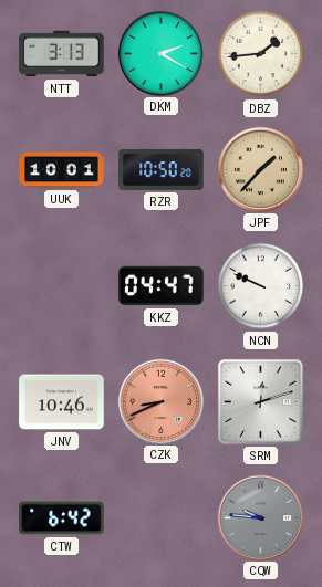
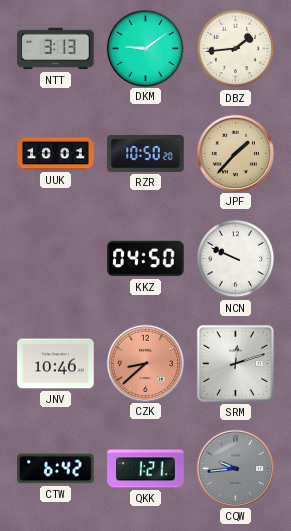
DKM: 2:20 -> 9:09 (145, 48)
KKZ: 04:47 -> 04:50 (146, 259)
CZK: 8:41 -> 8:38 (145, 363)
QKK: none -> 1:21 (146, 469)
CQW: 9:46 -> 9:44 (235, 468)
